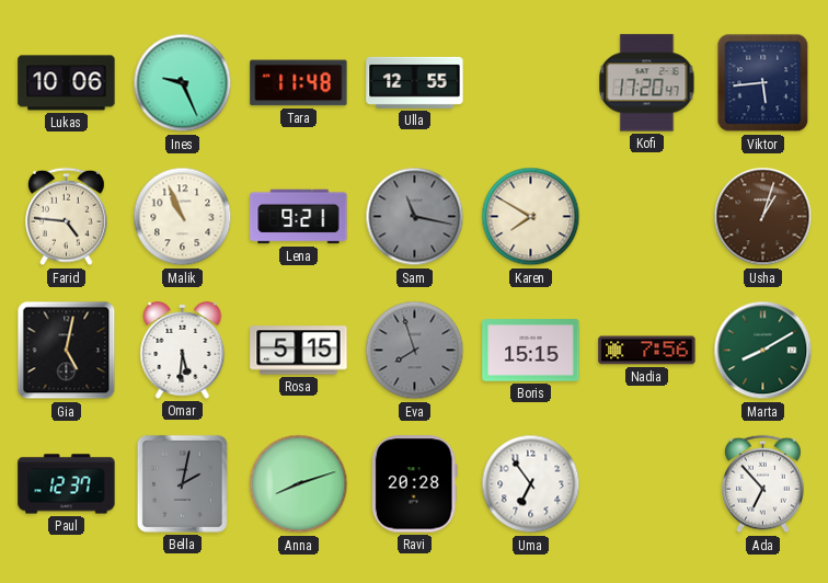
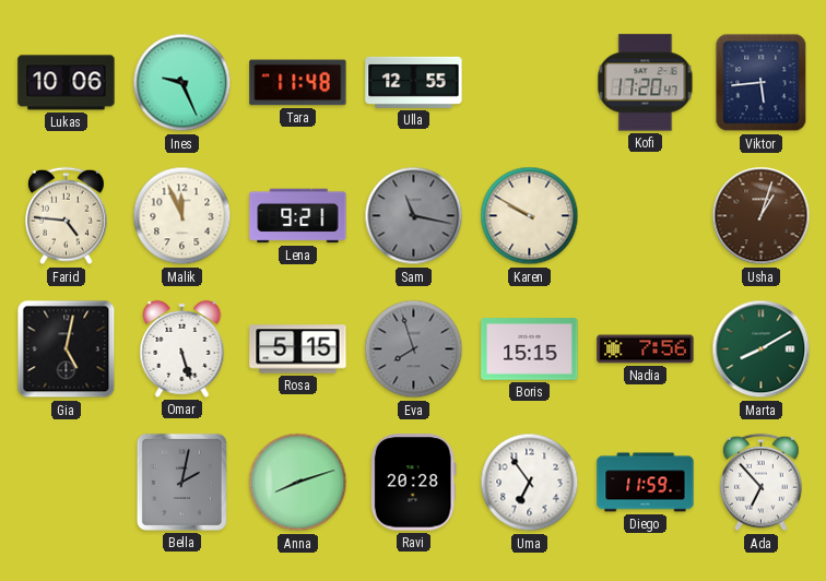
Malik: 10:56 -> 11:56 (182, 216)
Karen: 7:50 -> 9:50 (530, 216)
Omar: 5:31 -> 5:27 (182, 348)
Paul: 12:37 -> none (67, 484)
Diego: none -> 11:59 (646, 483)
